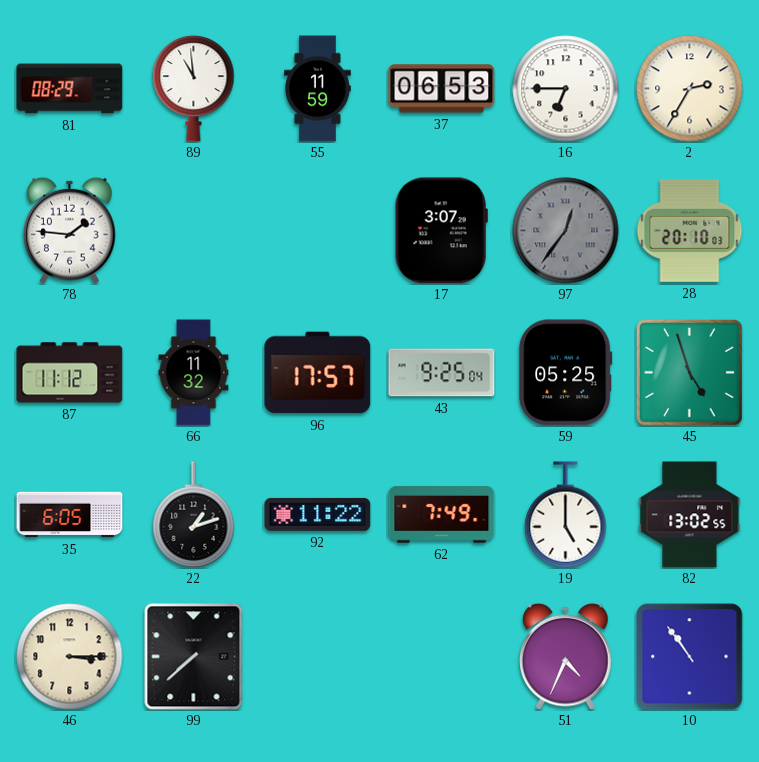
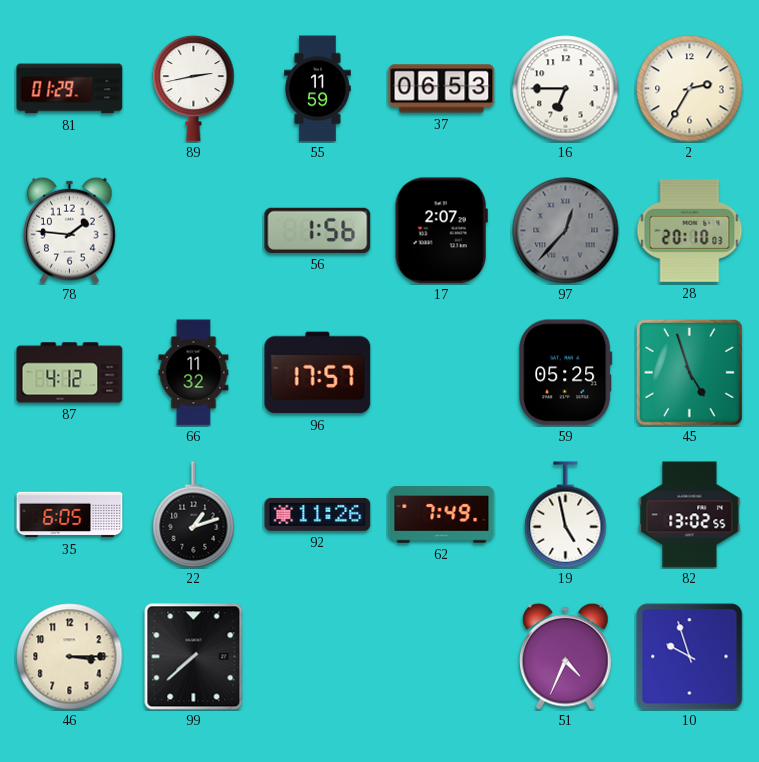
81: 08:29 -> 01:29 (70, 89)
89: 10:59 -> 2:43 (194, 88)
56: none -> 1:56 (318, 230)
17: 3:07 -> 2:07 (441, 231)
97: 12:36 -> 12:37 (566, 231)
87: 11:12 -> 4:12 (70, 373)
43: 9:25 -> none (442, 373)
92: 11:22 -> 11:26 (318, 514)
19: 5:00 -> 4:58 (566, 515)
10: 10:54 -> 9:57 (690, 657)
